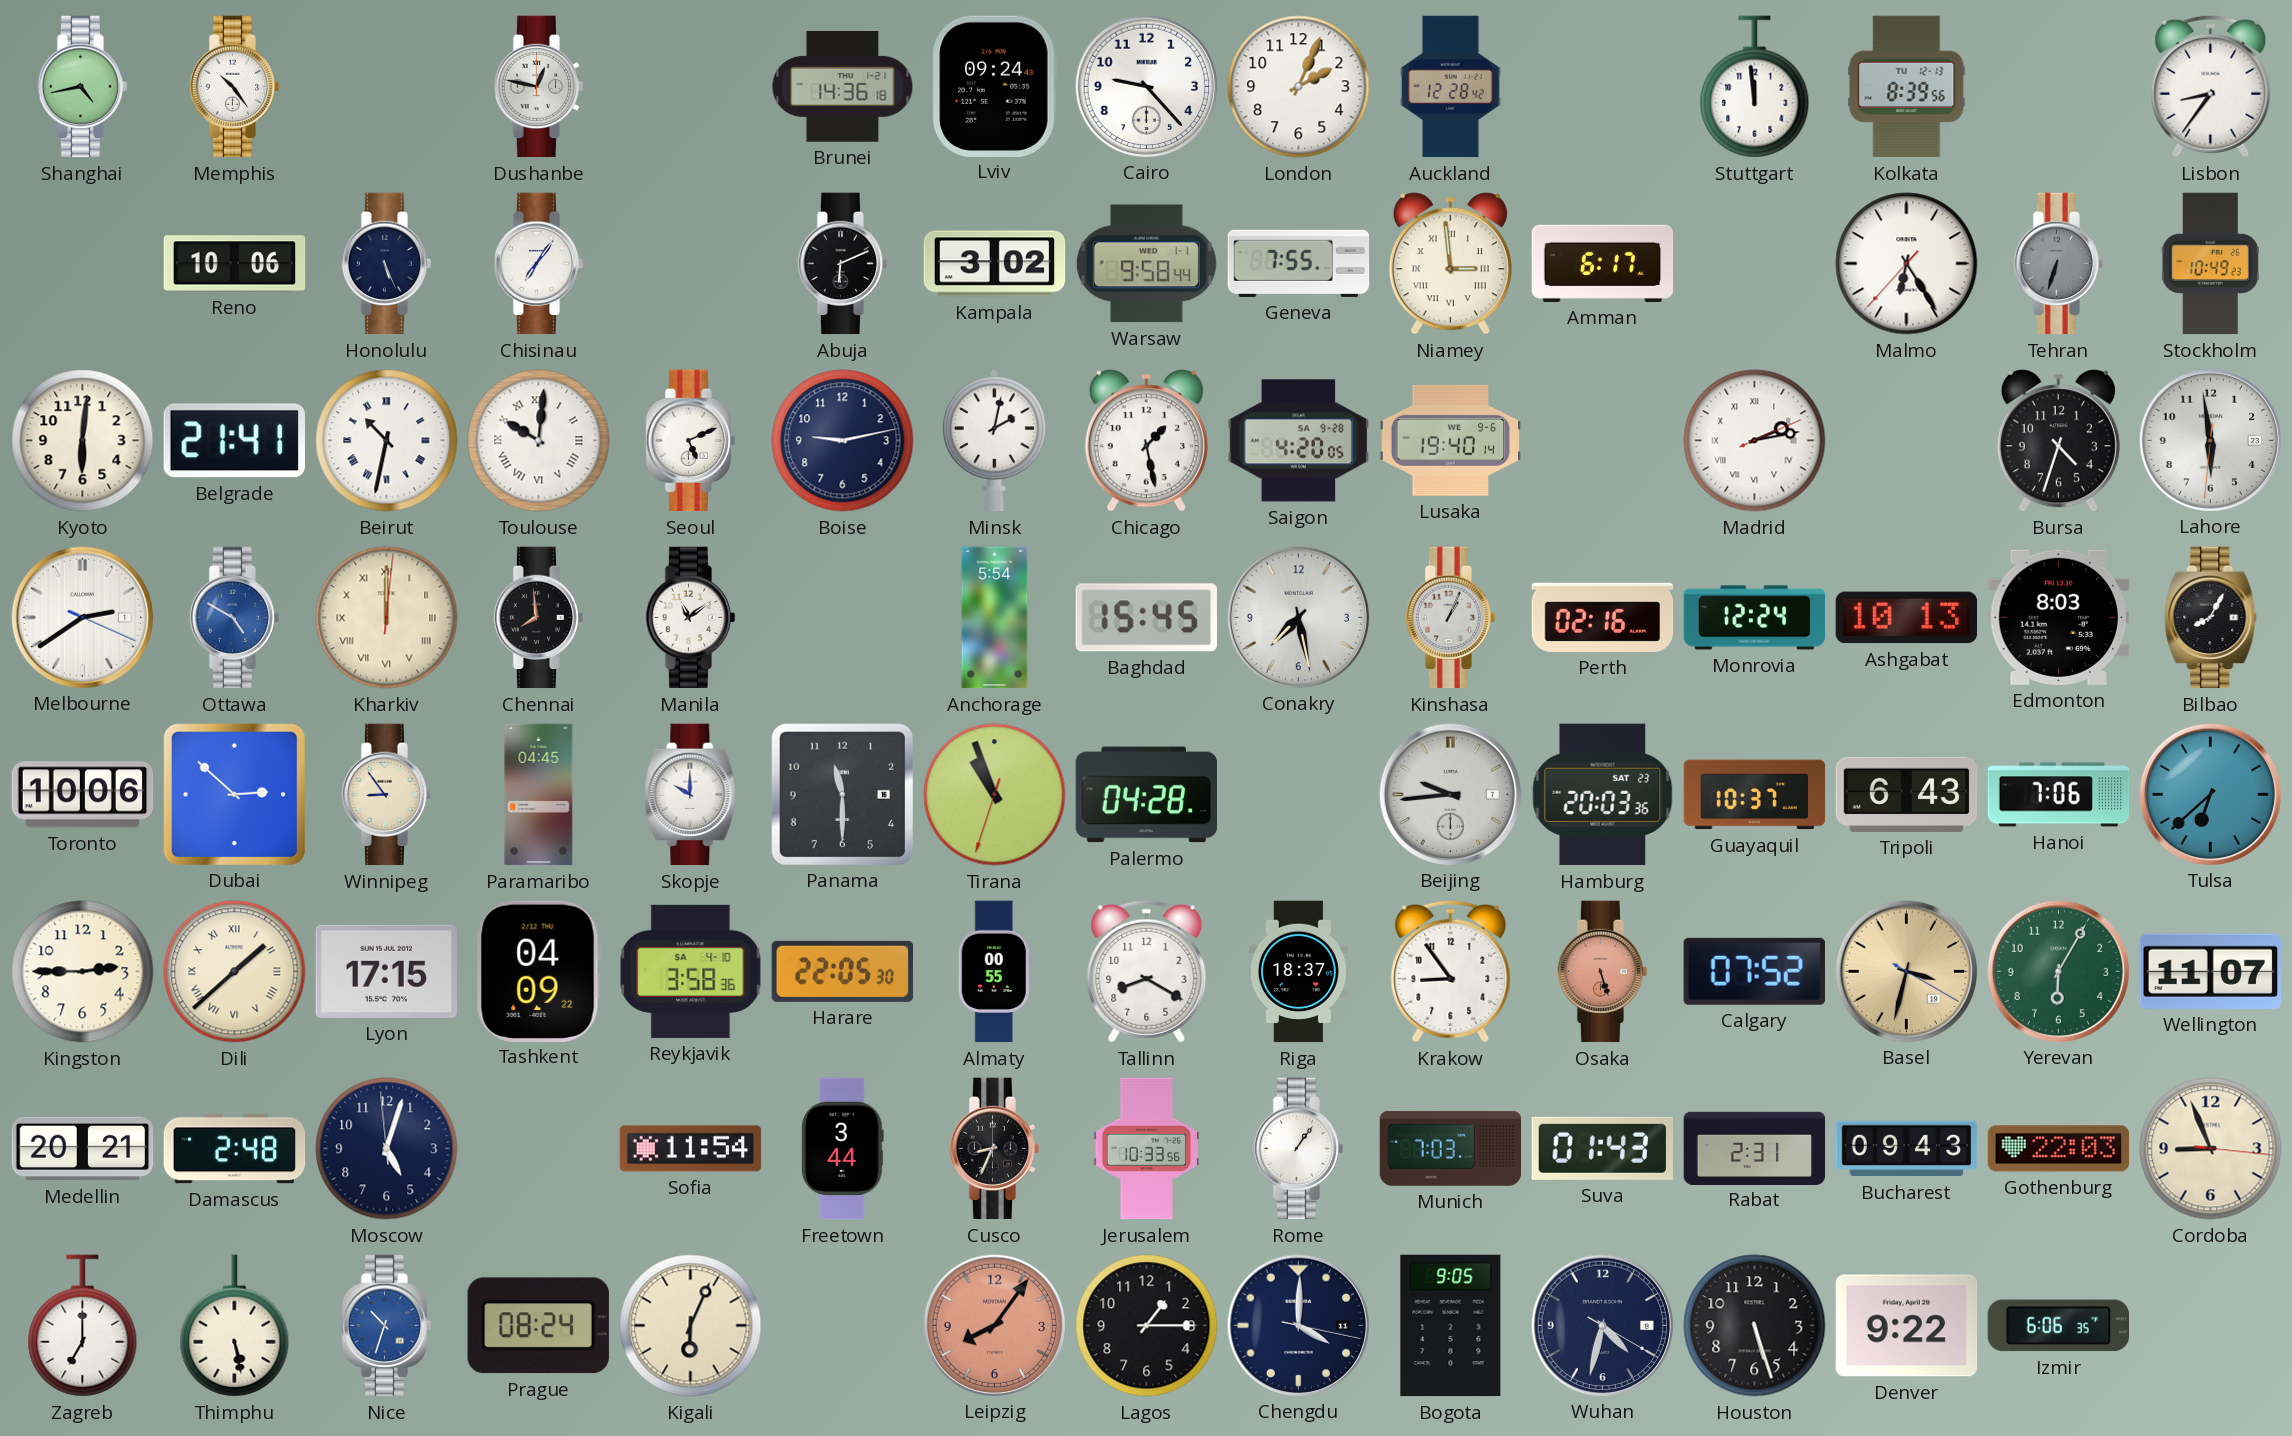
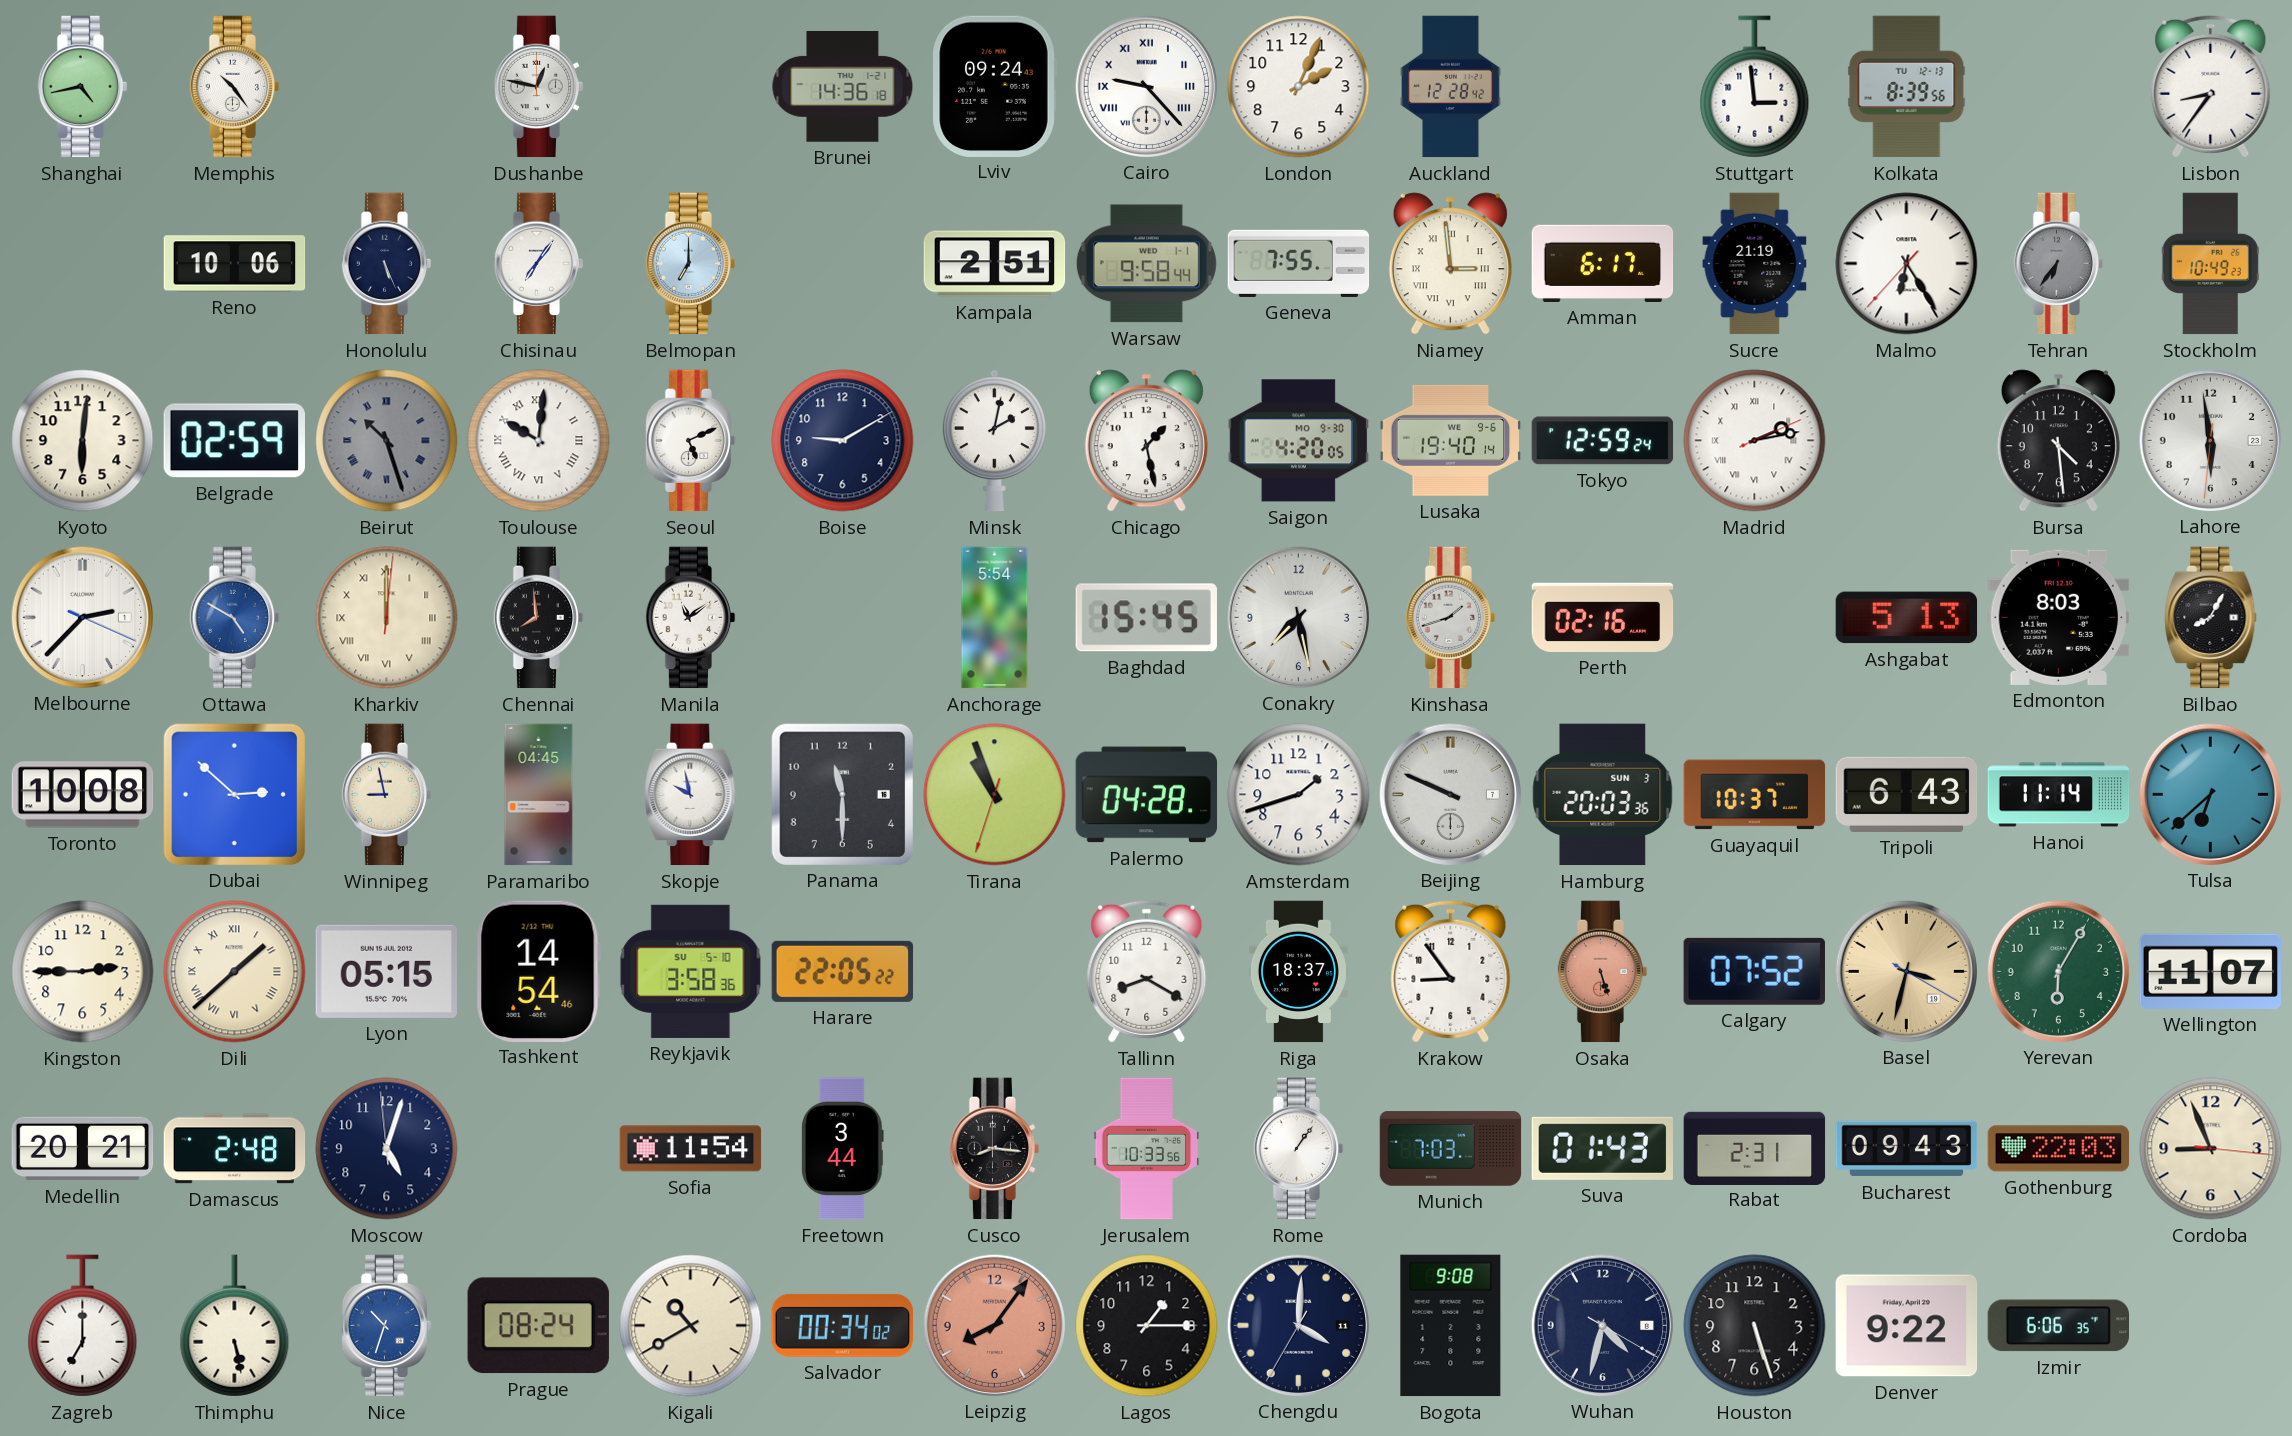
Cairo numerals: Arabic -> Roman (1146, 86)
Stuttgart: 11:59 -> 2:59 (1755, 87)
Belmopan: none -> 7:00 (691, 264)
Abuja: 6:11 -> none (843, 264)
Kampala: 3:02 -> 2:51 (995, 264)
Sucre: none -> 21:19 (1755, 264)
Tehran: 6:33 -> 6:36 (2059, 264)
Belgrade: 21:41 -> 02:59 (234, 441)
Beirut: 10:32 -> 10:27 (387, 441)
Beirut dial: white -> grey (387, 441)
Boise: 9:13 -> 9:10 (843, 441)
Saigon date: SA 9-28 -> MO 9-30 (1299, 441)
Tokyo: none -> 12:59 (1603, 441)
Bursa: 4:33 -> 4:29 (2058, 441)
Melbourne: 2:39 -> 2:37 (82, 617)
Kinshasa: 1:04 -> 1:42 (1451, 618)
Monrovia: 12:24 -> none (1755, 618)
Ashgabat: 10:13 -> 5:13 (1907, 618)
Toronto: 10:06 -> 10:08 (83, 795)
Winnipeg: 8:54 -> 8:58 (387, 795)
Skopje: 10:00 -> 9:58 (691, 795)
Amsterdam: none -> 1:42 (1299, 795)
Beijing: 9:44 -> 9:49 (1450, 794)
Hamburg date: SAT 23 -> SUN 3 (1603, 795)
Hanoi: 7:06 -> 11:14 (2059, 795)
Lyon: 17:15 -> 05:15 (386, 971)
Tashkent: 04:09 -> 14:54 (538, 971)
Reykjavik date: SA 4-10 -> SU 5-10 (691, 971)
Harare: 22:05:30 -> 22:05:22 (843, 971)
Almaty: 00:55 -> none (994, 972)
Cusco: 8:34 -> 8:16 (995, 1149)
Kigali: 6:04 -> 10:40 (691, 1326)
Salvador: none -> 00:34 (843, 1325)
Chengdu: 4:00:17 -> 4:00:35 (1298, 1325)
Bogota: 9:05 -> 9:08 (1451, 1326)
